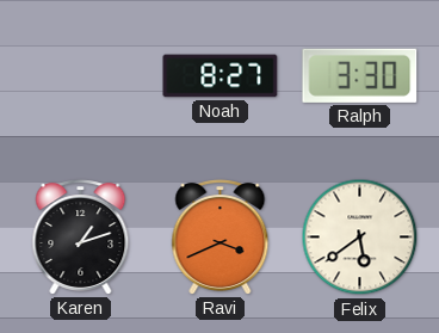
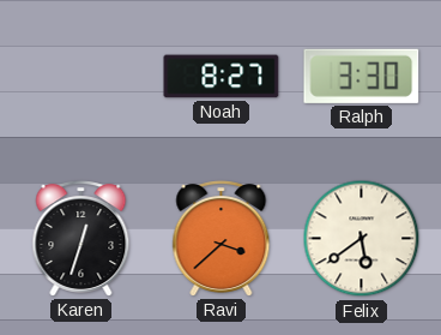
Karen: 1:12 -> 12:33 (81, 239)
Ravi: 3:41 -> 3:38 (222, 239)
